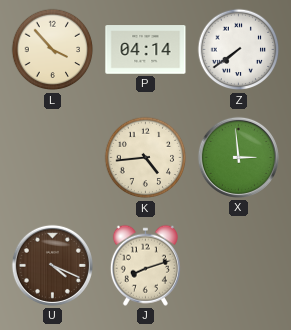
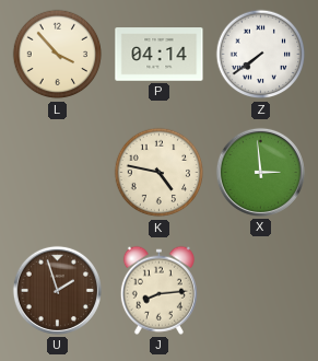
K: 4:44 -> 4:47 (160, 173)
U: 4:19 -> 1:57 (57, 290)
J: 8:12 -> 8:14 (158, 290)
